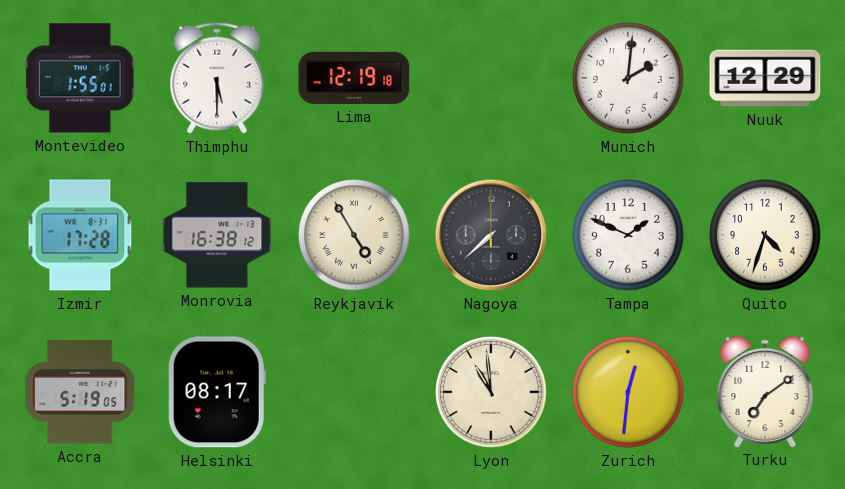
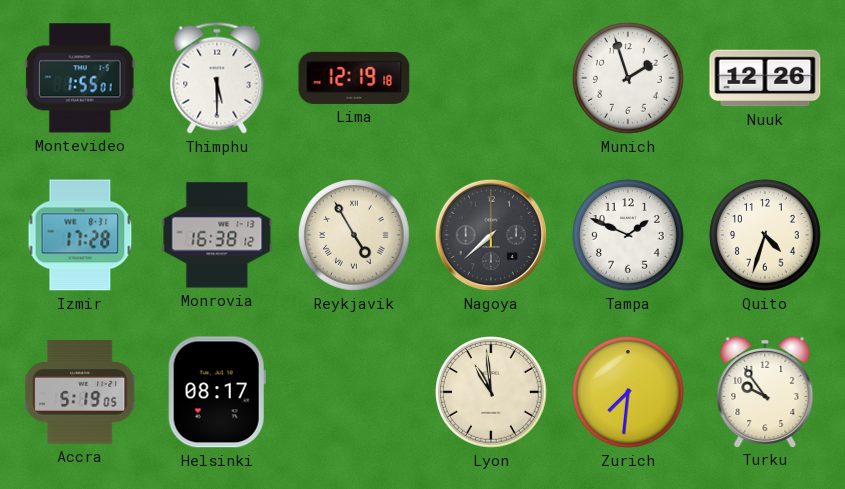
Munich: 2:01 -> 1:57 (628, 78)
Nuuk: 12:29 -> 12:26 (765, 78)
Zurich: 12:31 -> 7:31 (628, 392)
Turku: 7:09 -> 9:54 (765, 391)
